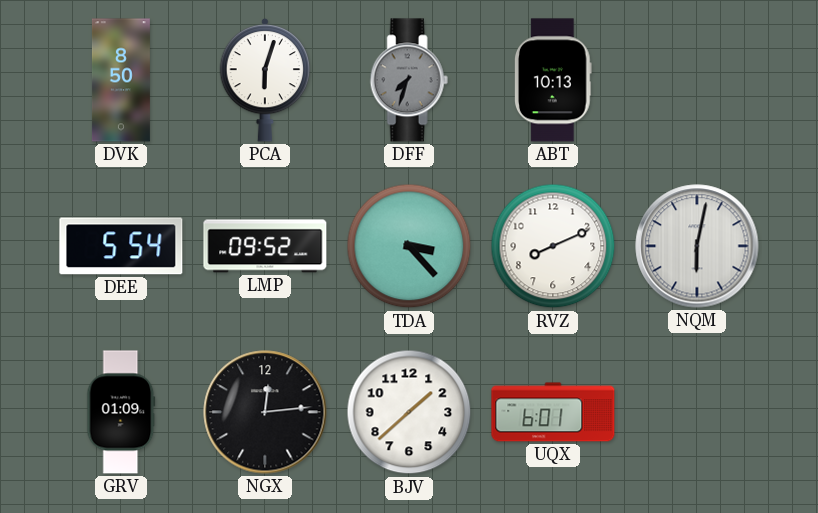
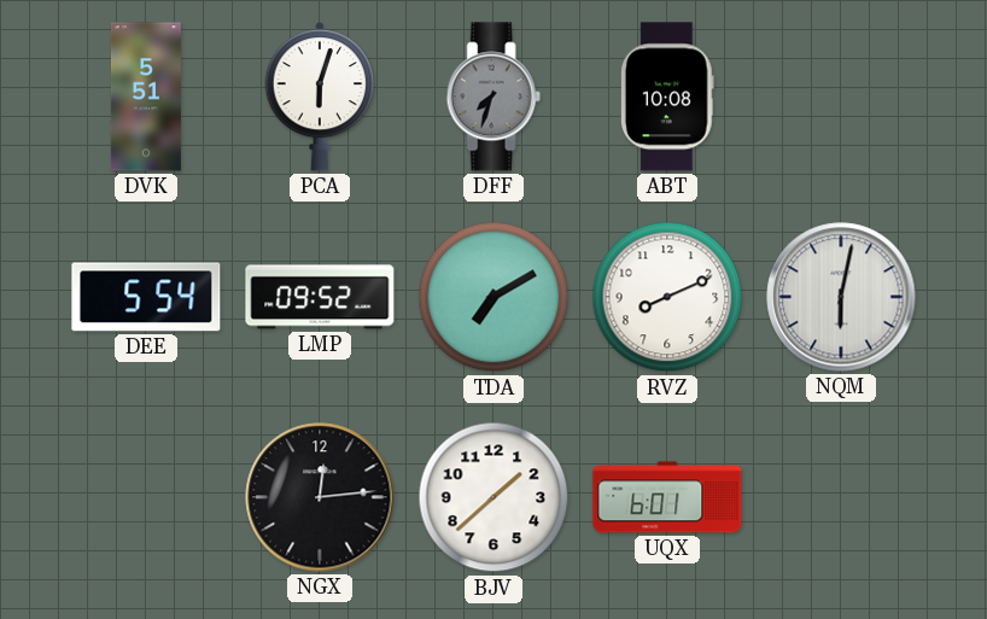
DVK: 8:50 -> 5:51 (146, 97)
ABT: 10:13 -> 10:08 (667, 97)
TDA: 3:23 -> 7:10 (493, 297)
GRV: 01:09 -> none (121, 412)
